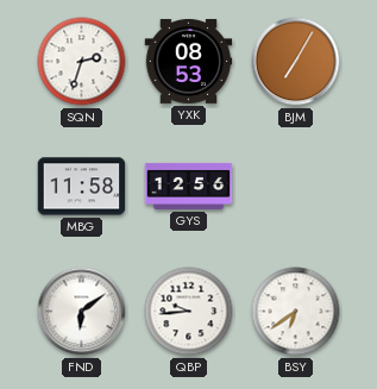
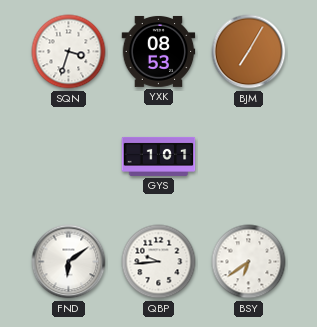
SQN: 2:33 -> 3:33 (69, 52)
MBG: 11:58 -> none (82, 187)
GYS: 12:56 -> 1:01 (159, 156)
